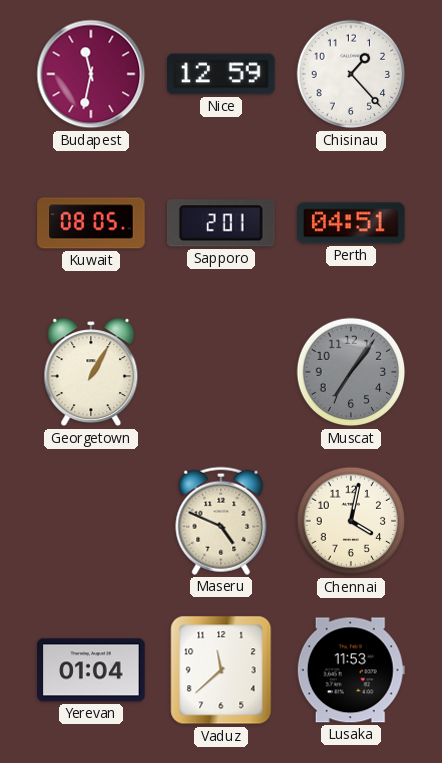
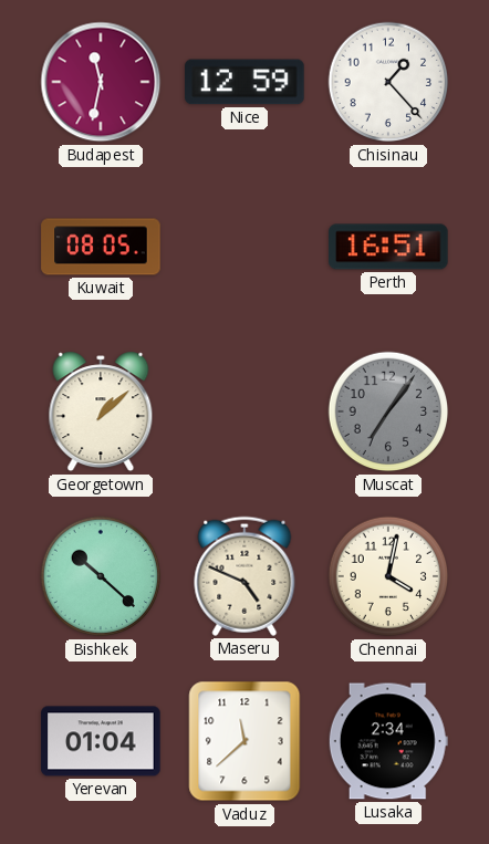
Sapporo: 2:01 -> none (222, 223)
Perth: 04:51 -> 16:51 (388, 247)
Georgetown: 1:05 -> 1:08 (101, 411)
Bishkek: none -> 10:22 (101, 576)
Lusaka: 11:53 -> 2:34 (388, 741)
